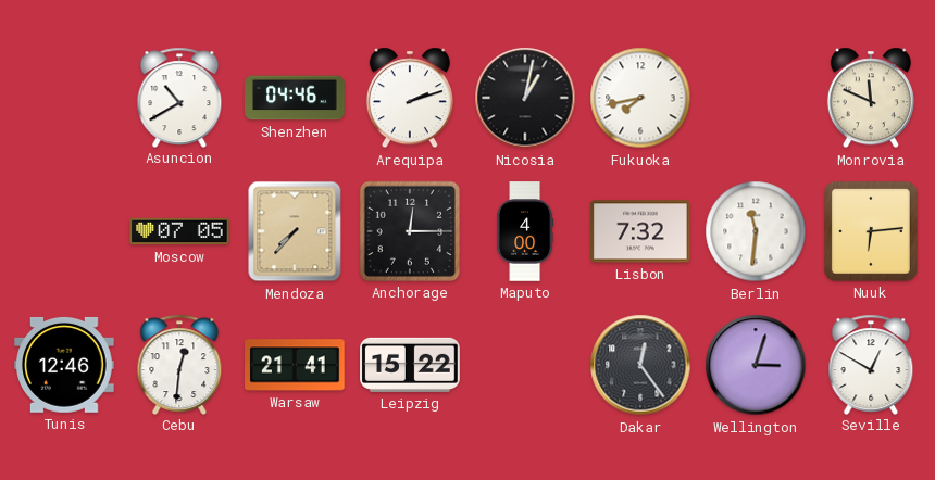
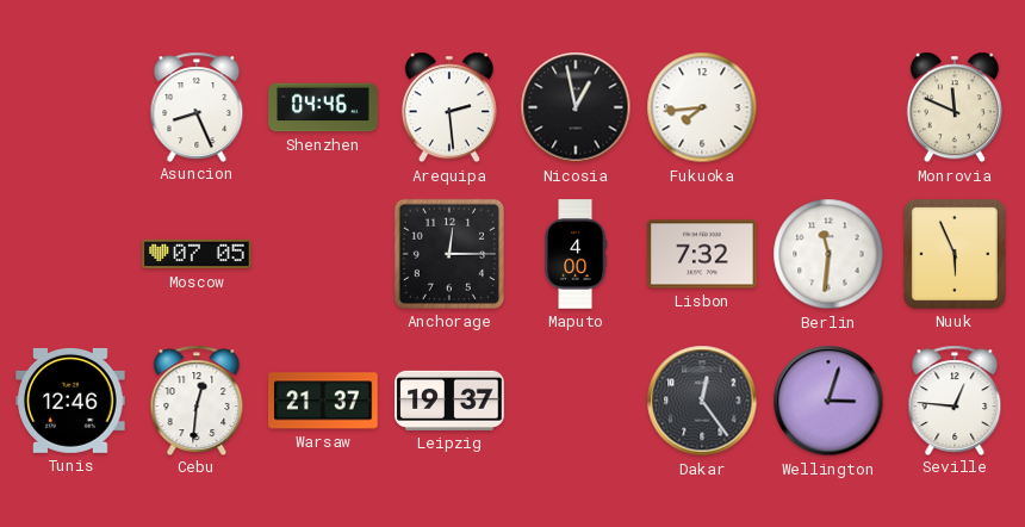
Asuncion: 10:40 -> 8:26 (197, 106)
Arequipa: 2:12 -> 2:29 (449, 107)
Nicosia: 1:02 -> 12:58 (576, 107)
Fukuoka: 7:43 -> 7:44 (702, 107)
Mendoza: 7:37 -> none (295, 231)
Nuuk: 6:14 -> 5:56 (955, 255)
Warsaw: 21:41 -> 21:37 (323, 401)
Leipzig: 15:22 -> 19:37 (449, 401)
Seville: 12:50 -> 12:46 (955, 399)
